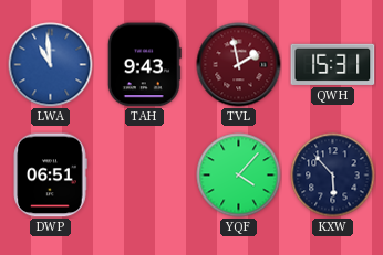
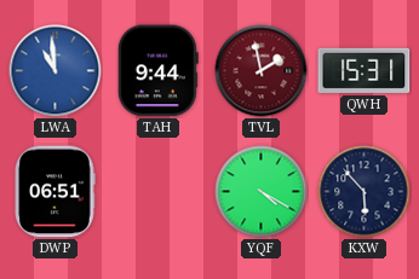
TAH: 9:43 -> 9:44 (157, 71)
YQF: 4:07 -> 4:20 (262, 192)
